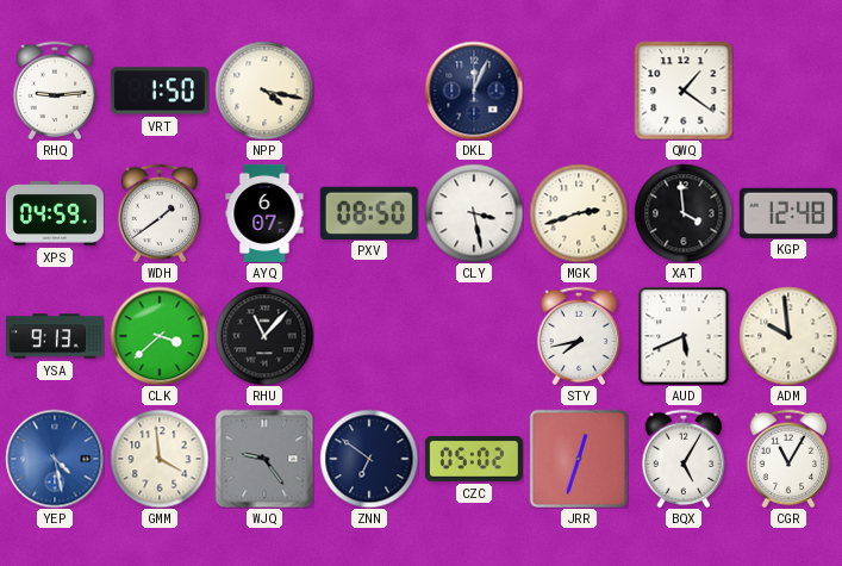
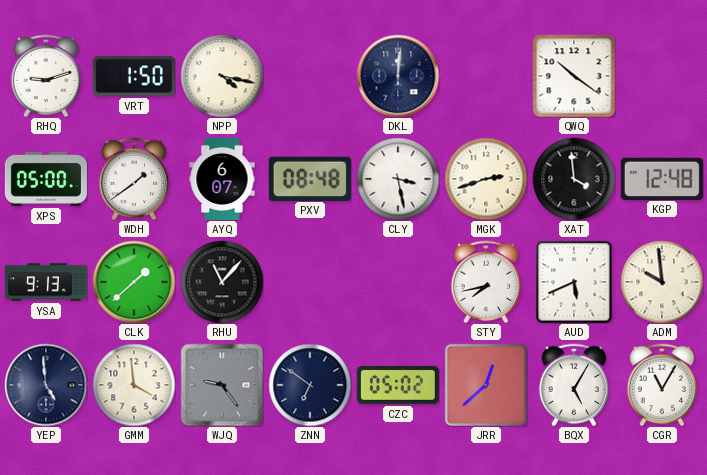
RHQ: 9:14 -> 9:12 (46, 76)
DKL: 12:04 -> 12:01 (398, 76)
QWQ: 1:21 -> 10:21 (574, 76)
XPS: 04:59 -> 05:00 (46, 179)
PXV: 08:50 -> 08:48 (310, 178)
CLK: 3:38 -> 1:38 (134, 282)
YEP: 4:28 -> 4:59 (46, 385)
YEP dial: blue -> navy (46, 385)
JRR: 12:33 -> 12:38 (485, 384)
